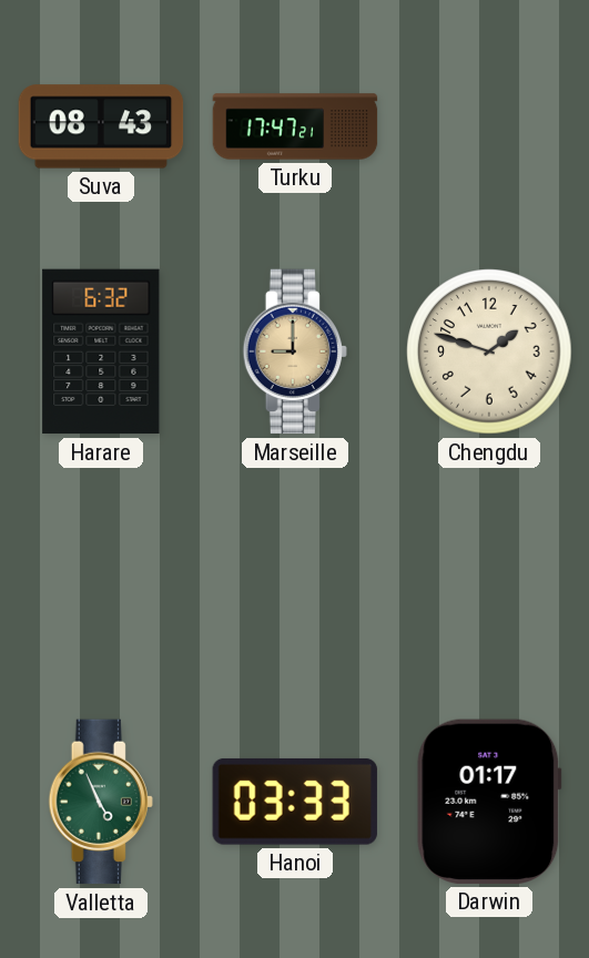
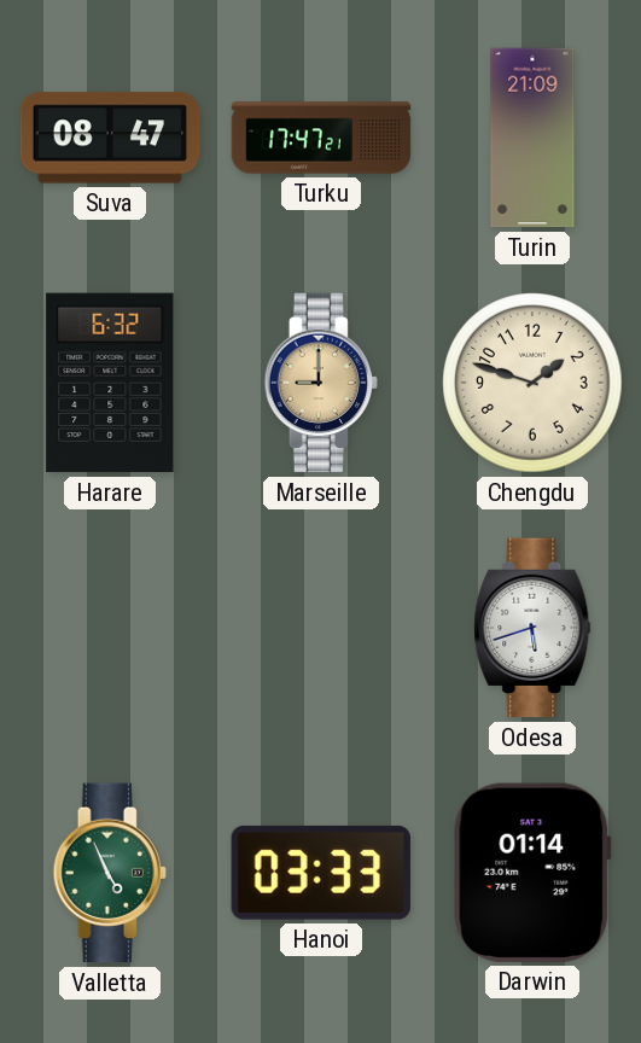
Suva: 08:43 -> 08:47 (110, 138)
Turin: none -> 21:09 (532, 138)
Odesa: none -> 5:42 (532, 628)
Darwin: 01:17 -> 01:14 (532, 873)
